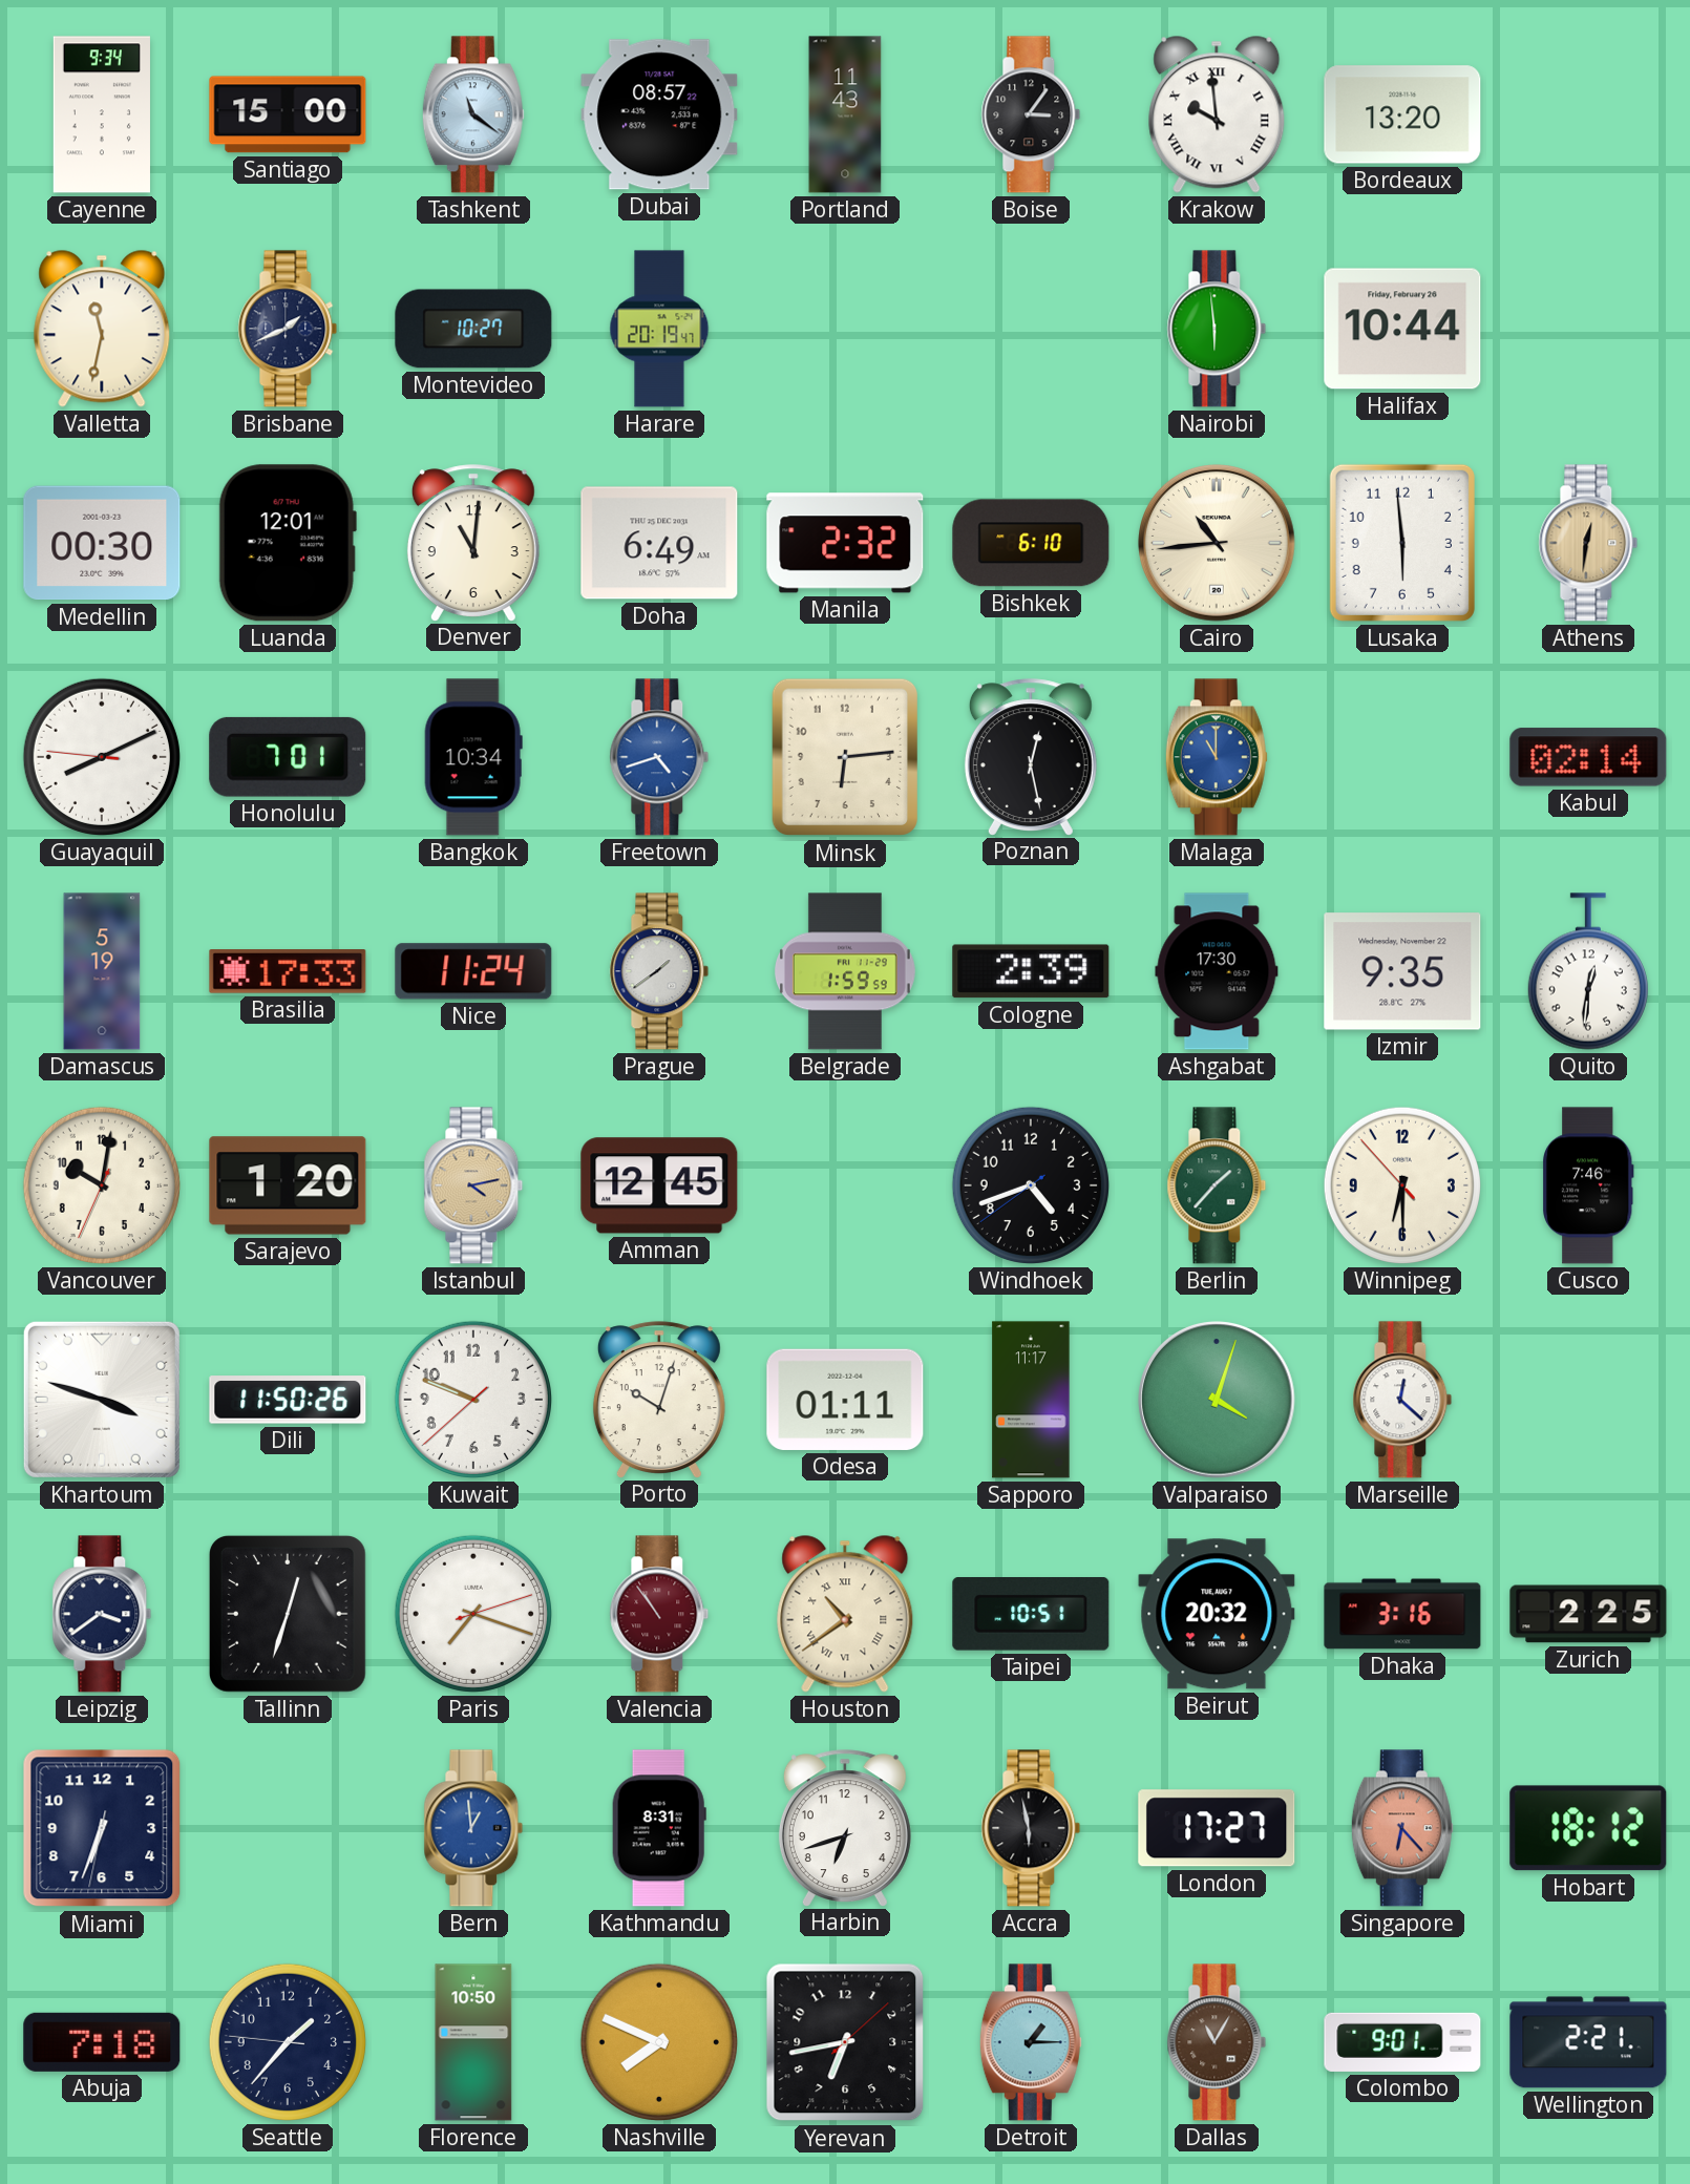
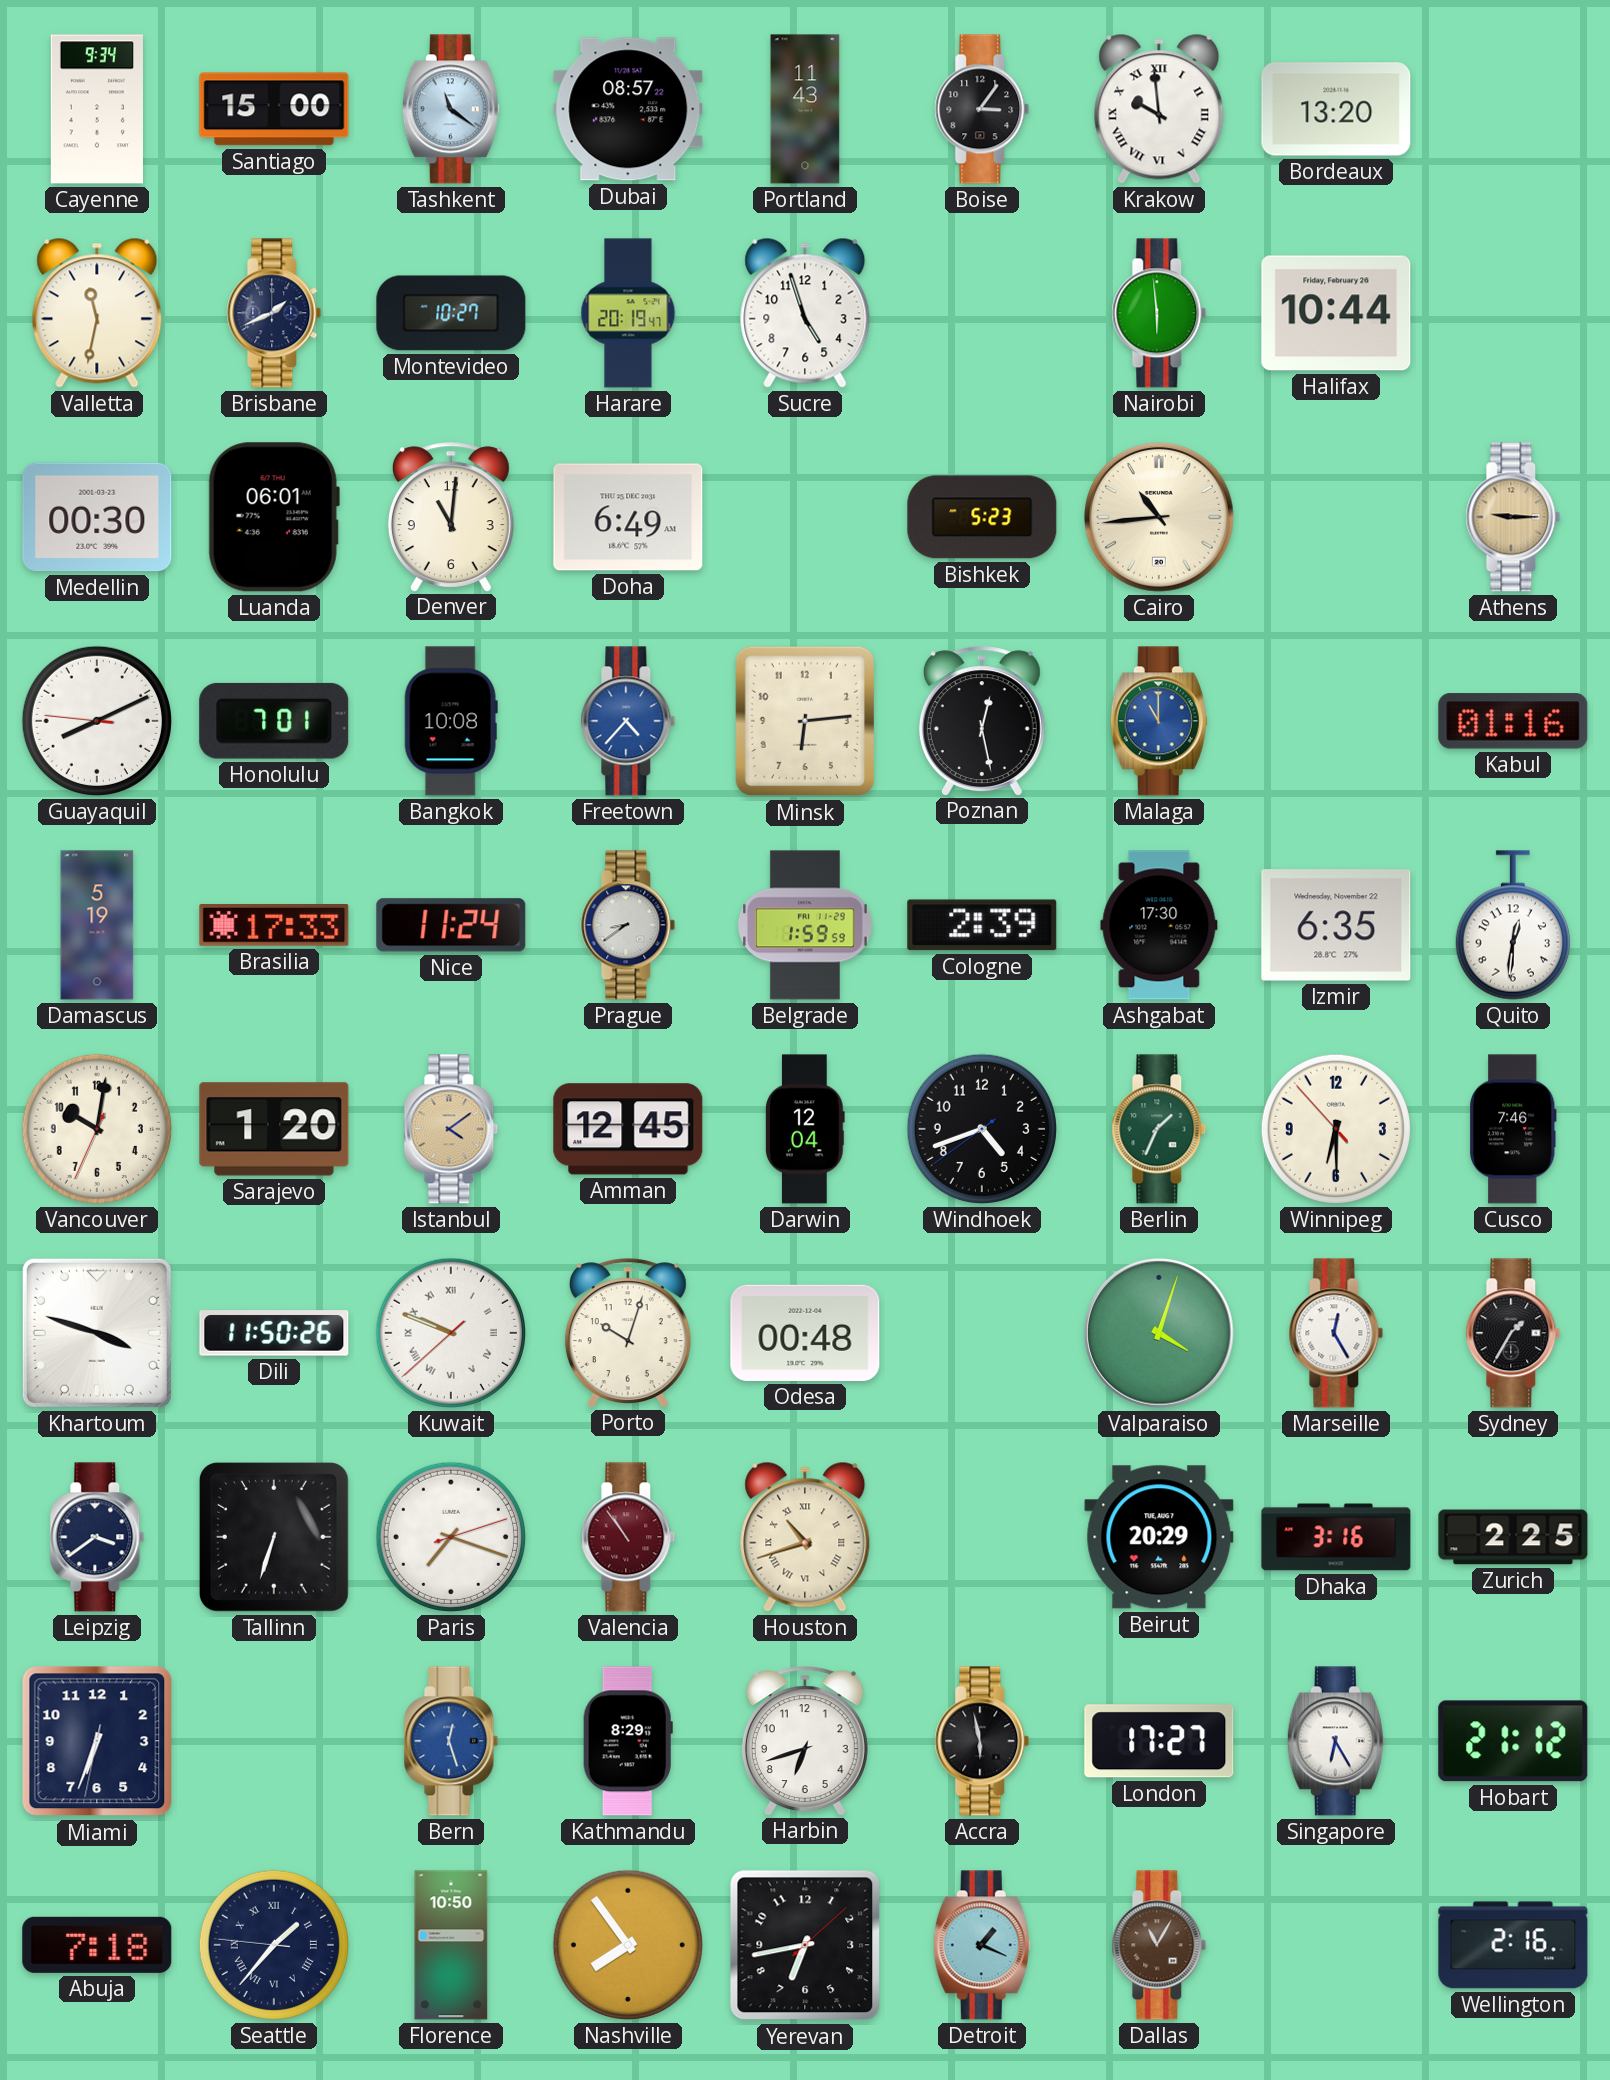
Sucre: none -> 4:57 (805, 313)
Luanda: 12:01 -> 06:01 (274, 517)
Manila: 2:32 -> none (845, 543)
Bishkek: 6:10 -> 5:23 (982, 517)
Lusaka: 5:59 -> none (1402, 543)
Athens: 12:31 -> 9:15 (1513, 517)
Bangkok: 10:34 -> 10:08 (451, 721)
Freetown: 4:42 -> 4:37 (628, 721)
Kabul: 02:14 -> 01:16 (1513, 721)
Prague: 1:39 -> 8:39 (628, 925)
Izmir: 9:35 -> 6:35 (1336, 925)
Istanbul: 4:13 -> 4:09 (451, 1129)
Darwin: none -> 12:04 (806, 1129)
Berlin: 1:37 -> 1:34 (1159, 1129)
Kuwait numerals: Arabic -> Roman (451, 1333)
Odesa: 01:11 -> 00:48 (805, 1333)
Sapporo: 11:17 -> none (1031, 1400)
Marseille: 12:22 -> 12:25 (1336, 1333)
Sydney: none -> 1:35 (1513, 1333)
Tallinn: 12:33 -> 6:33 (274, 1537)
Houston: 10:39 -> 10:42 (805, 1537)
Taipei: 10:51 -> none (1031, 1614)
Beirut: 20:32 -> 20:29 (1159, 1537)
Bern: 12:59 -> 12:27 (451, 1741)
Kathmandu: 8:31 -> 8:29 (628, 1741)
Singapore: 6:23 -> 6:25 (1336, 1741)
Singapore dial: salmon -> white (1336, 1741)
Hobart: 18:12 -> 21:12 (1513, 1741)
Seattle numerals: Arabic -> Roman (274, 1945)
Nashville: 7:49 -> 7:54 (628, 1945)
Detroit: 1:15 -> 1:19 (982, 1945)
Colombo: 9:01 -> none (1402, 2042)
Wellington: 2:21 -> 2:16 (1513, 1945)
